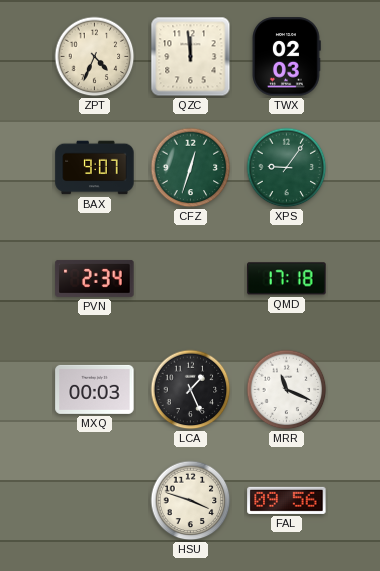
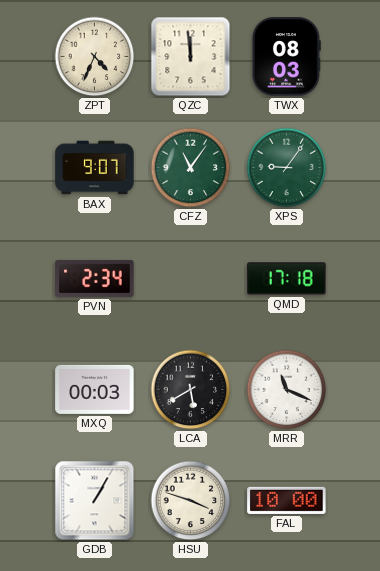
TWX: 02:03 -> 08:03 (286, 57)
CFZ: 12:33 -> 11:06 (191, 168)
LCA: 1:26 -> 5:40 (191, 390)
GDB: none -> 1:05 (95, 501)
FAL: 09:56 -> 10:00 (287, 500)
